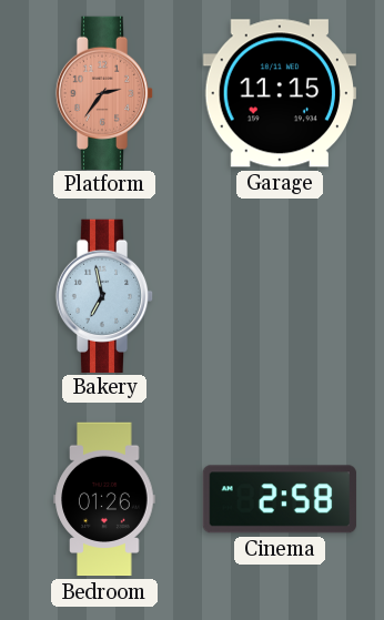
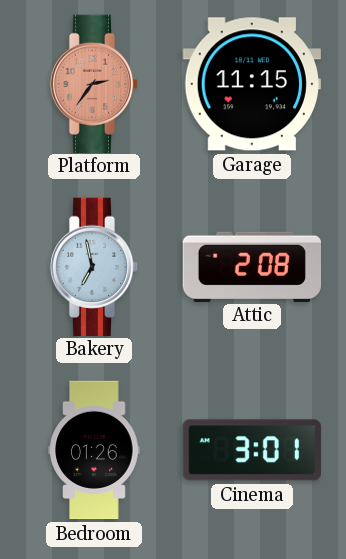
Attic: none -> 2:08 (251, 266)
Cinema: 2:58 -> 3:01 (252, 450)
